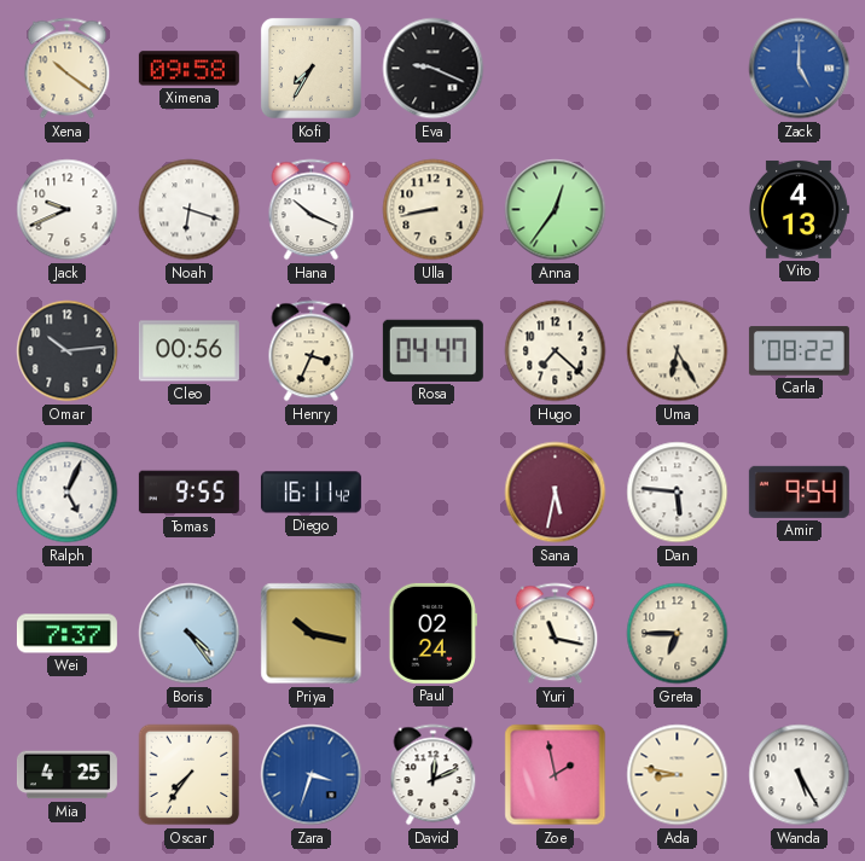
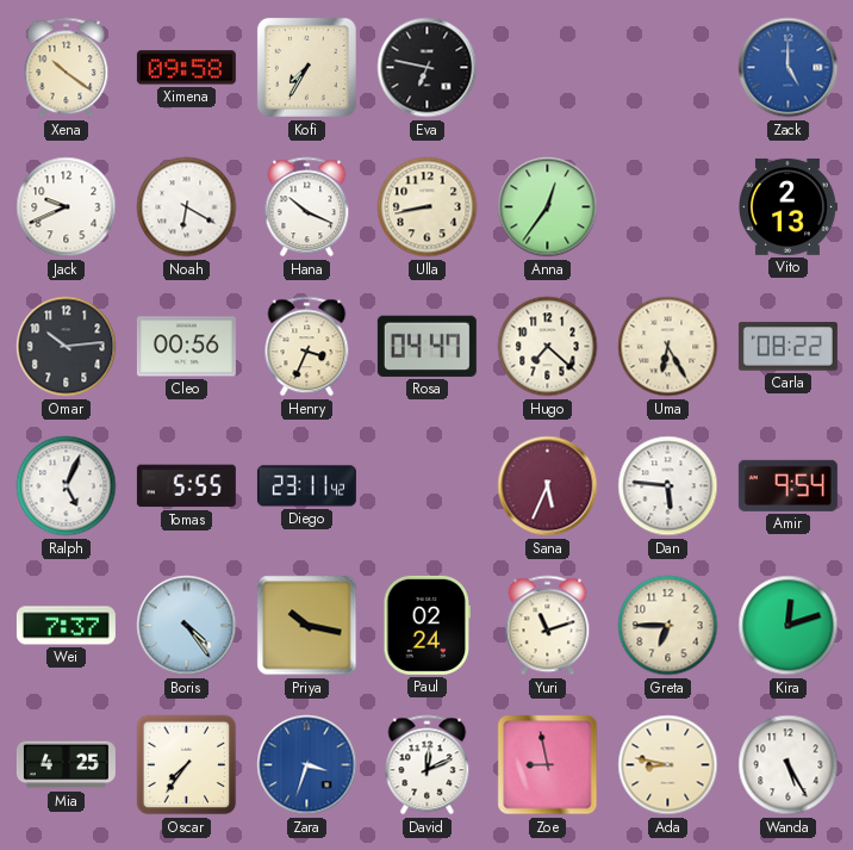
Eva: 9:19 -> 6:47 (428, 68)
Noah: 6:18 -> 6:20 (187, 207)
Vito: 4:13 -> 2:13 (789, 206)
Tomas: 9:55 -> 5:55 (186, 486)
Diego: 16:11 -> 23:11 (306, 486)
Sana: 5:32 -> 5:34 (548, 486)
Yuri: 11:17 -> 11:12 (548, 626)
Kira: none -> 12:12 (789, 626)
Zoe: 1:58 -> 8:58 (548, 765)
